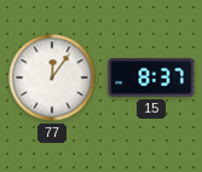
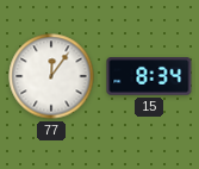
15: 8:37 -> 8:34 (149, 76)
